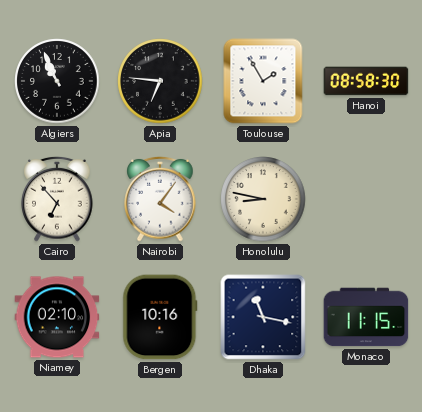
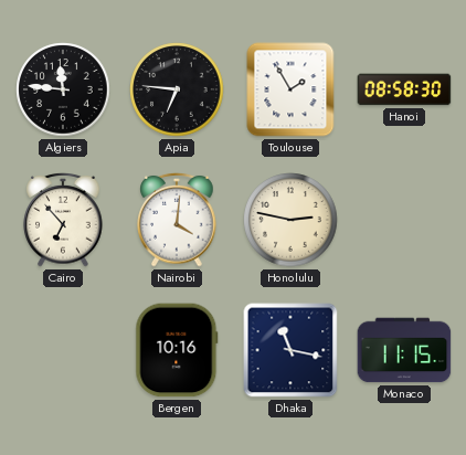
Algiers: 10:56 -> 11:46 (63, 89)
Nairobi: 4:06 -> 4:01 (177, 220)
Honolulu: 8:47 -> 2:47 (290, 220)
Niamey: 02:10 -> none (57, 317)
